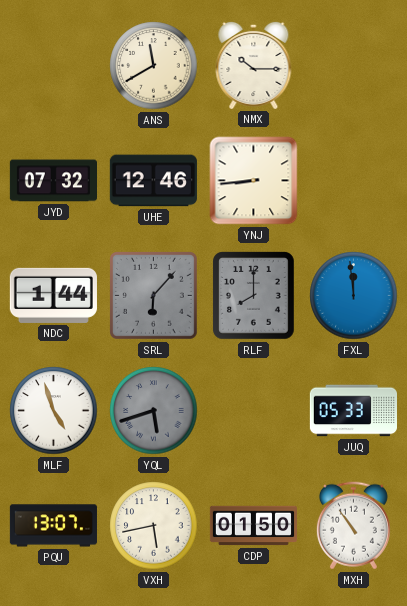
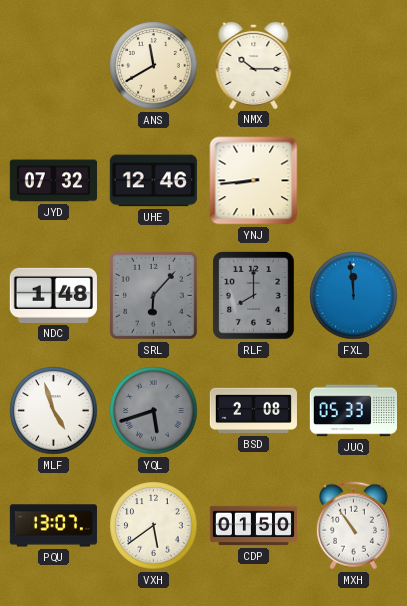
NDC: 1:44 -> 1:48 (53, 295)
BSD: none -> 2:08 (253, 411)
VXH: 5:43 -> 5:39 (154, 526)
